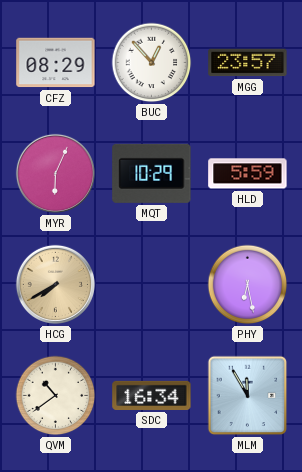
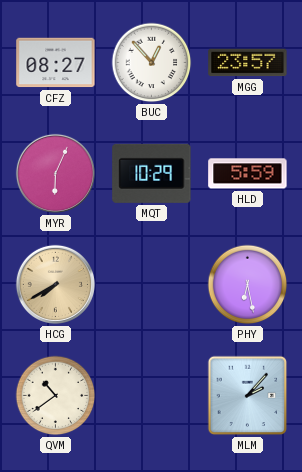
CFZ: 08:29 -> 08:27 (56, 63)
SDC: 16:34 -> none (152, 395)
MLM: 11:55 -> 2:07 (248, 396)
